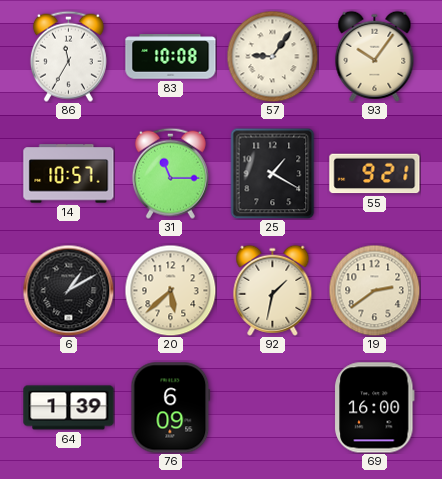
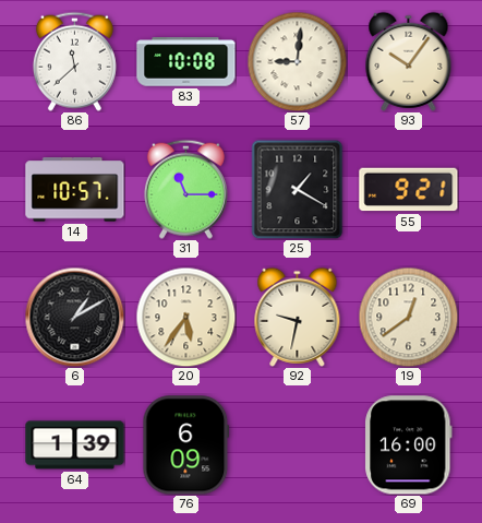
86: 11:35 -> 11:38 (74, 61)
57: 9:06 -> 9:01 (297, 61)
20: 5:38 -> 5:36 (185, 317)
92: 1:32 -> 9:32 (298, 317)
19: 2:39 -> 12:39 (408, 317)
